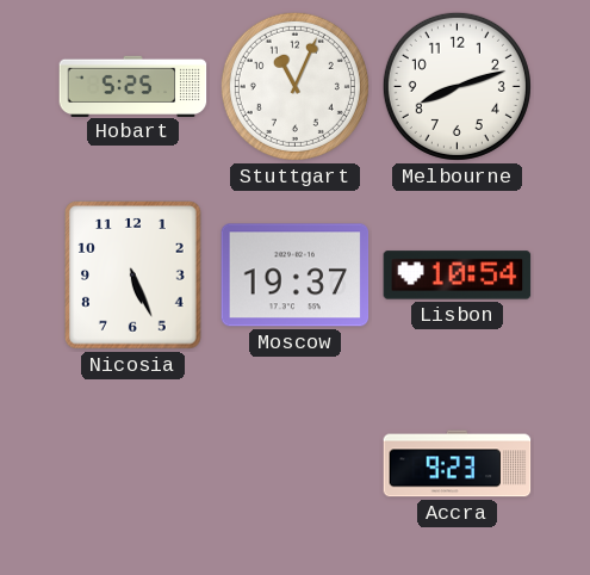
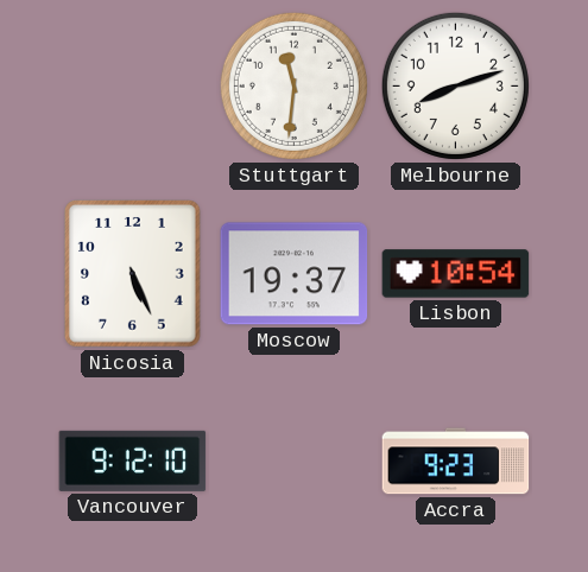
Hobart: 5:25 -> none (133, 86)
Stuttgart: 11:04 -> 11:31 (293, 85)
Vancouver: none -> 9:12 (133, 460)
